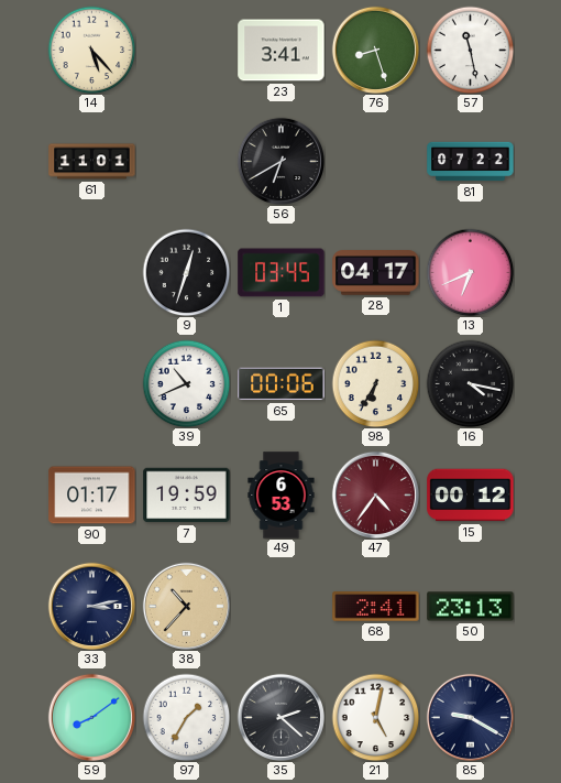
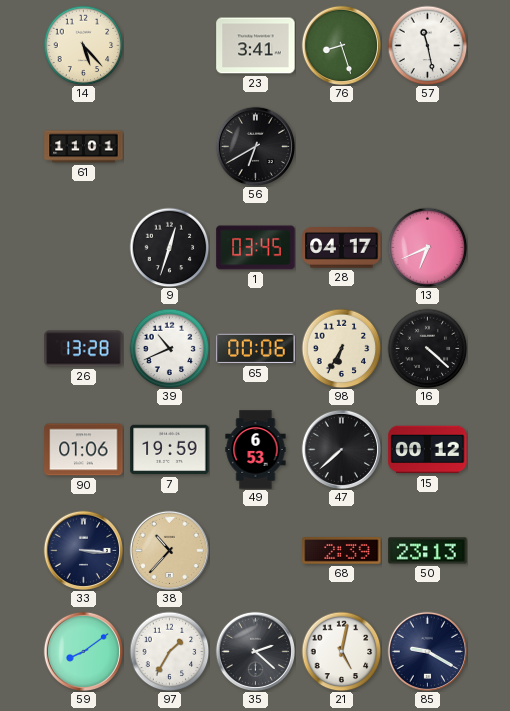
81: 07:22 -> none (471, 162)
26: none -> 13:28 (84, 349)
16: 4:17 -> 4:22 (427, 348)
90: 01:17 -> 01:06 (84, 450)
47: 4:36 -> 7:38 (341, 449)
47 dial: burgundy -> black (341, 449)
33: 3:13 -> 3:16 (83, 550)
68: 2:41 -> 2:39 (342, 551)
